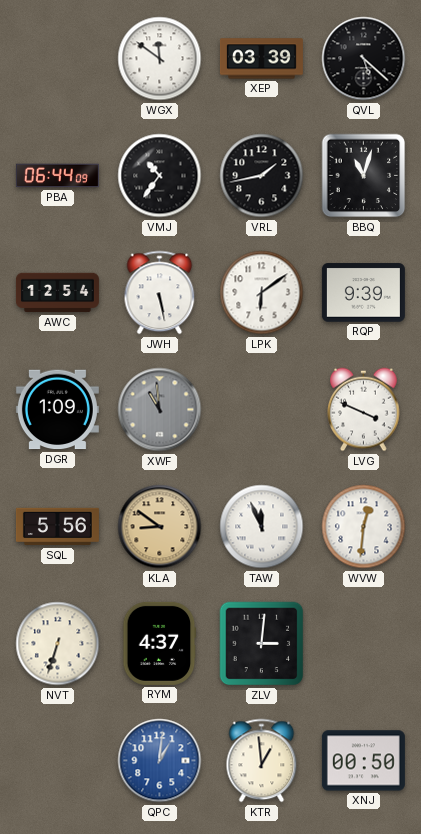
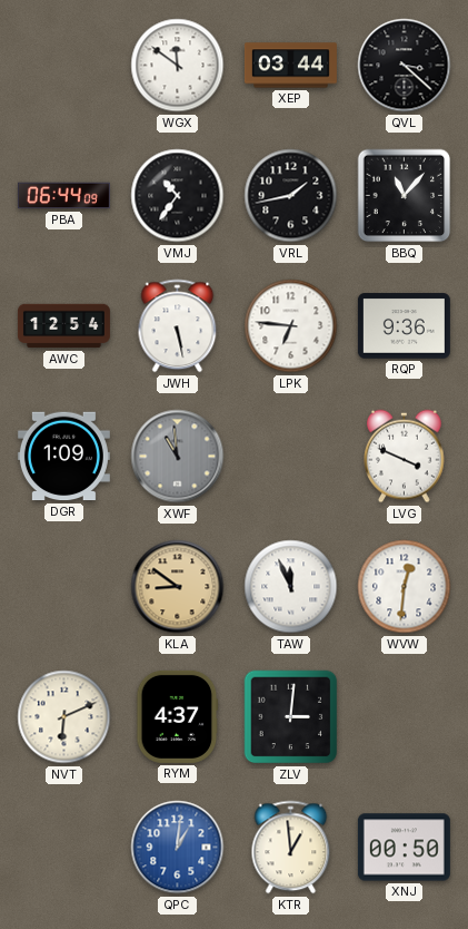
XEP: 03:39 -> 03:44 (290, 66)
QVL: 5:22 -> 3:22 (405, 66)
BBQ: 11:03 -> 11:07 (405, 196)
LPK: 6:09 -> 6:46 (291, 326)
RQP: 9:39 -> 9:36 (404, 326)
SQL: 5:56 -> none (57, 527)
NVT: 6:33 -> 6:11 (64, 717)
